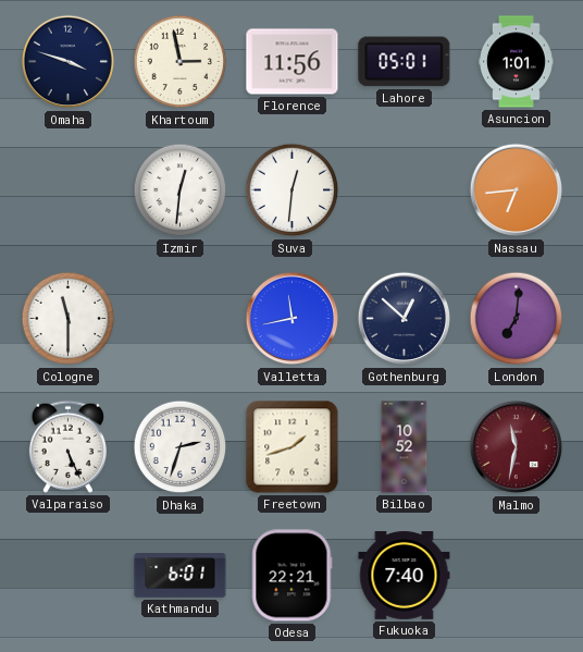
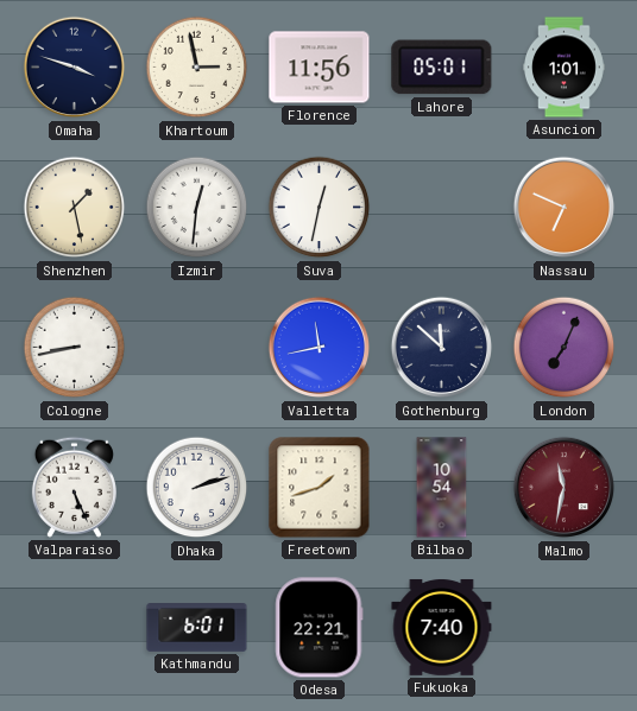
Shenzhen: none -> 1:28 (75, 208)
Suva: 12:31 -> 12:32 (320, 208)
Nassau: 6:44 -> 6:49 (565, 208)
Cologne: 11:30 -> 8:43 (75, 348)
Gothenburg: 12:52 -> 11:52 (442, 348)
London: 7:01 -> 7:04 (565, 348)
Dhaka: 2:33 -> 2:12 (197, 488)
Bilbao: 10:52 -> 10:54 (442, 488)
